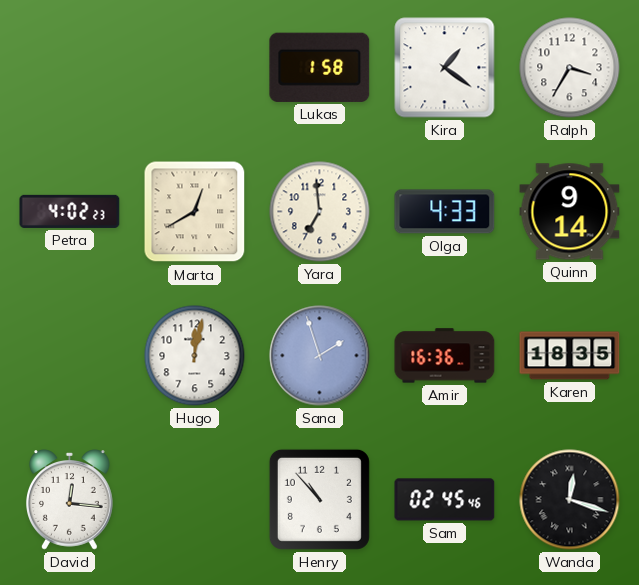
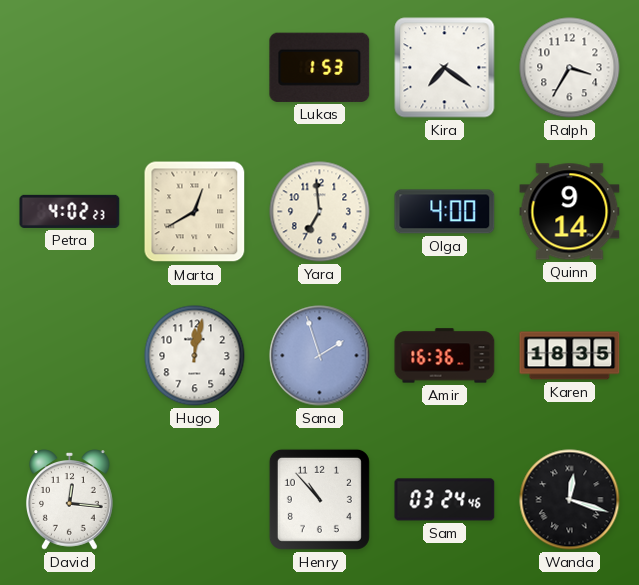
Lukas: 1:58 -> 1:53 (320, 67)
Kira: 1:21 -> 7:21 (445, 68)
Olga: 4:33 -> 4:00 (445, 212)
Sam: 02:45 -> 03:24 (445, 500)
